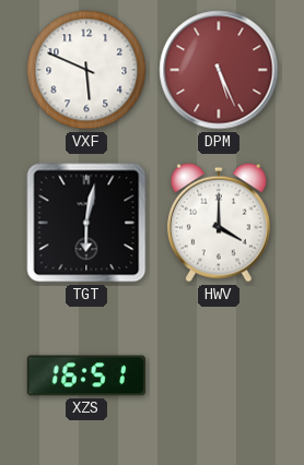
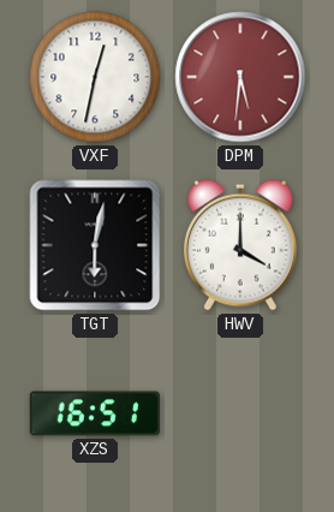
VXF: 5:49 -> 12:32 (95, 77)
DPM: 5:26 -> 5:31 (240, 77)
